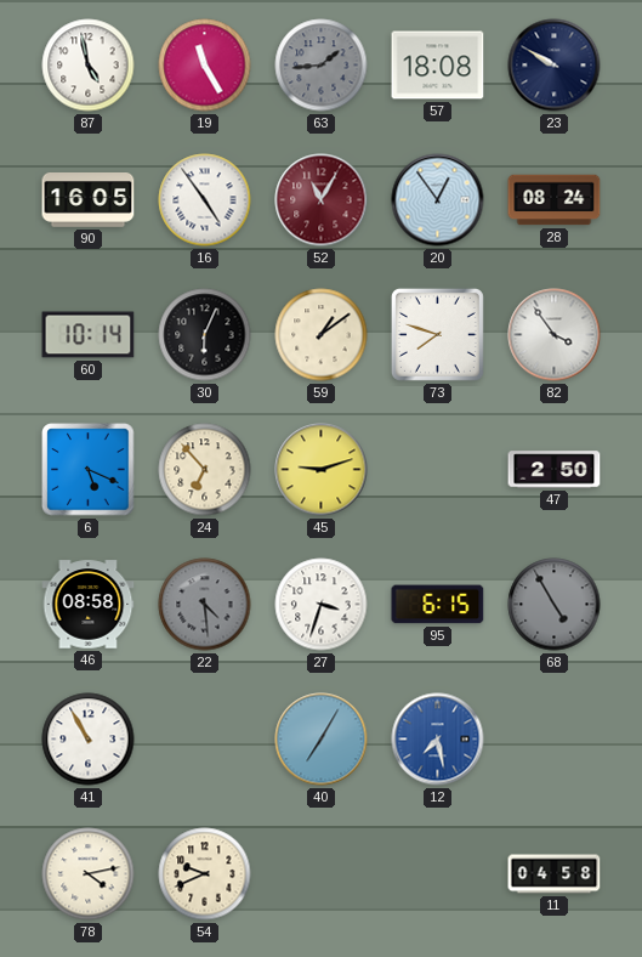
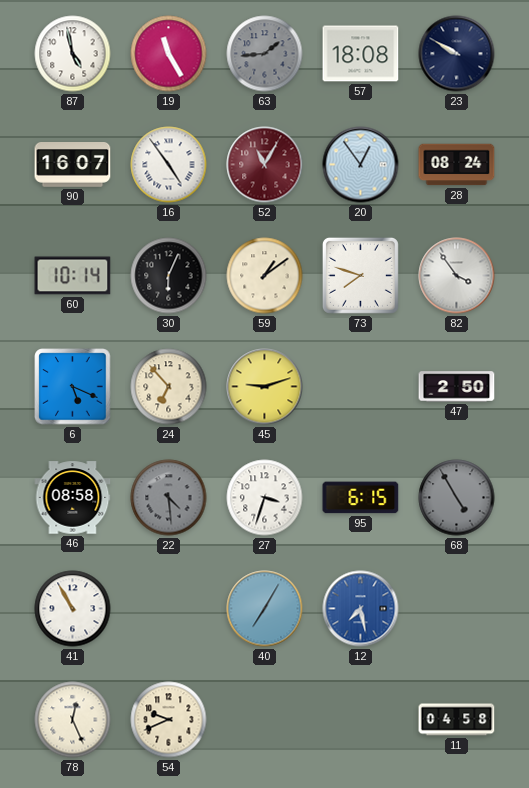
90: 16:05 -> 16:07 (73, 165)
78: 4:13 -> 12:26 (73, 720)
